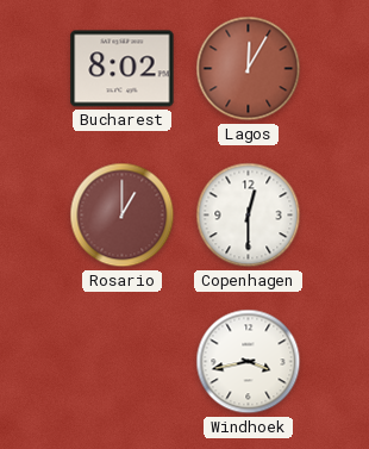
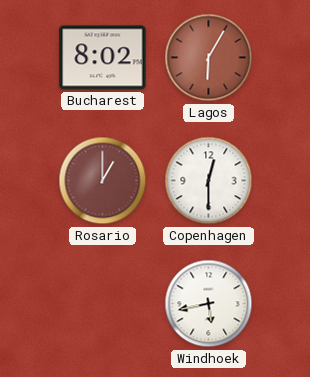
Lagos: 12:05 -> 6:05 (209, 58)
Windhoek: 3:43 -> 5:43 (209, 304)
